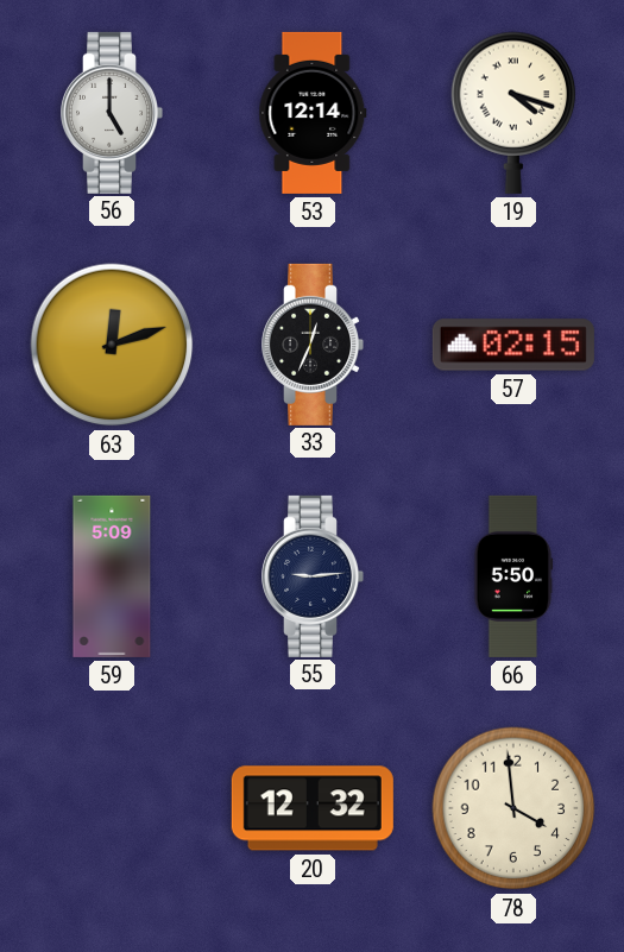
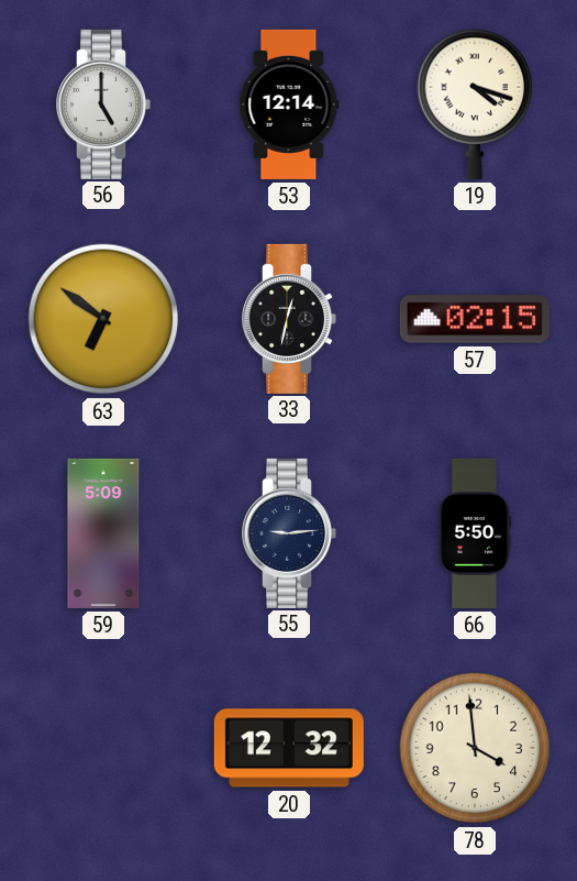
63: 12:12 -> 6:51 (103, 319)
33: 12:34 -> 12:32 (290, 319)
